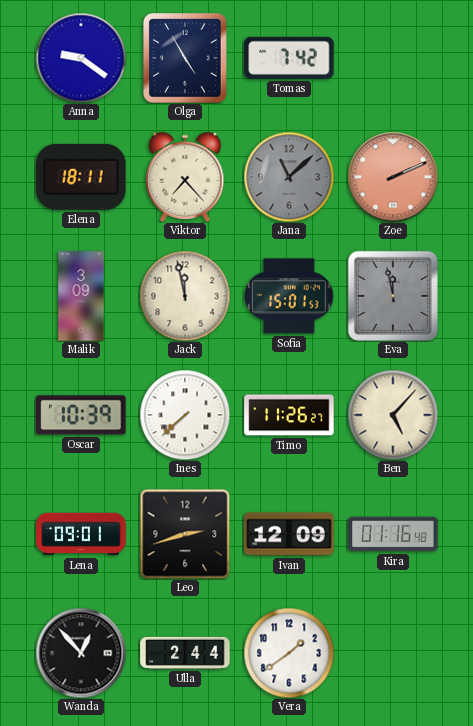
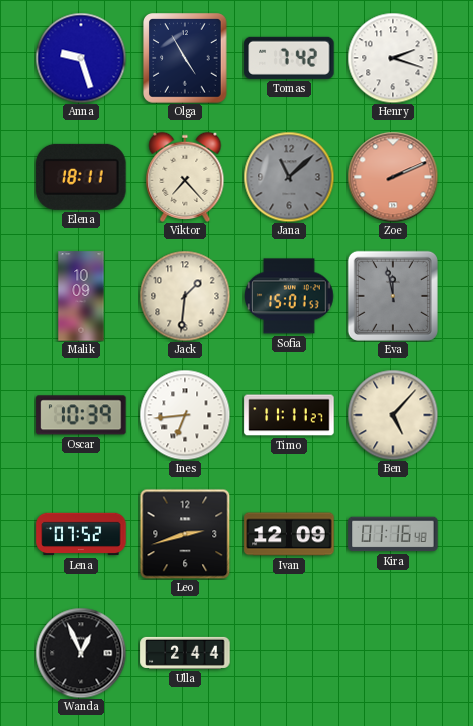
Anna: 9:21 -> 9:27 (81, 58)
Henry: none -> 2:18 (393, 58)
Malik: 3:09 -> 10:09 (81, 296)
Jack: 11:58 -> 1:31 (185, 296)
Ines: 7:38 -> 6:44 (185, 415)
Timo: 11:26 -> 11:11 (289, 415)
Lena: 09:01 -> 07:52 (81, 534)
Wanda: 12:53 -> 12:56 (81, 653)
Vera: 1:39 -> none (289, 653)
